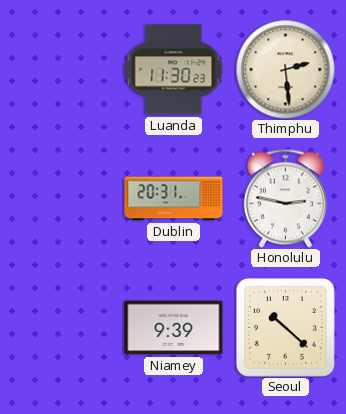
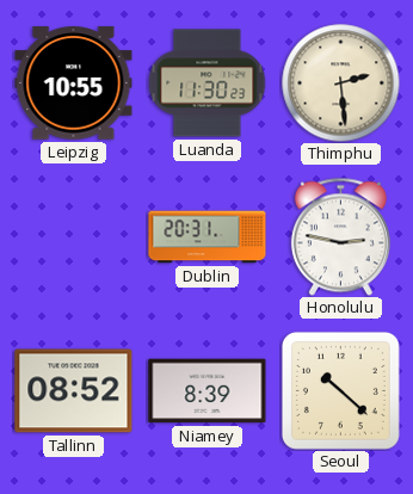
Leipzig: none -> 10:55 (74, 84)
Tallinn: none -> 08:52 (74, 391)
Niamey: 9:39 -> 8:39 (208, 391)
